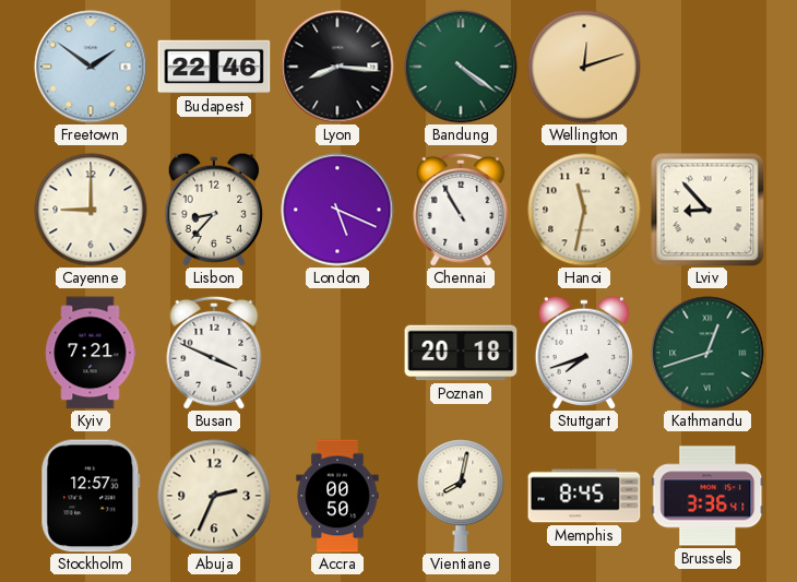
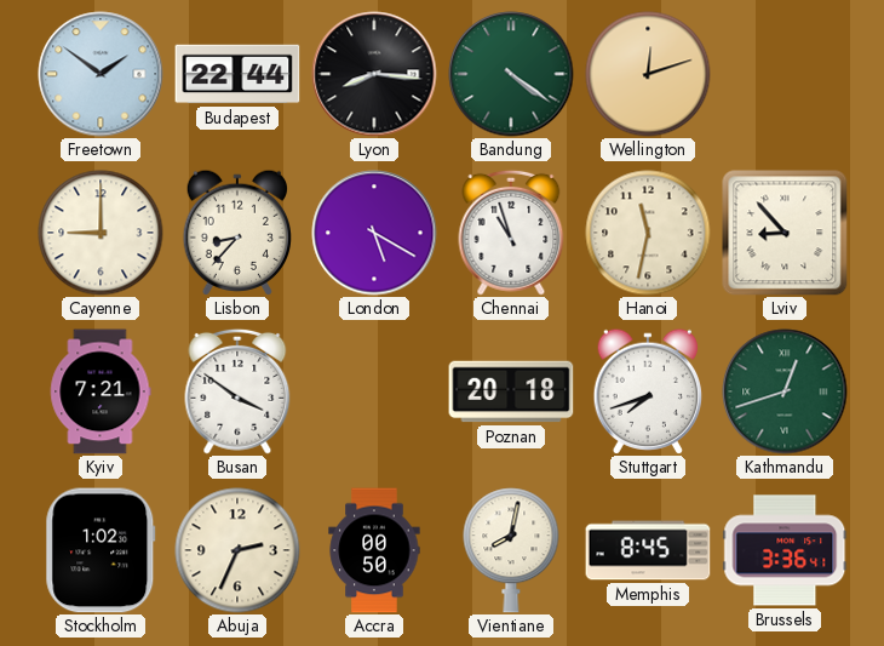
Budapest: 22:46 -> 22:44 (237, 74)
London: 5:19 -> 5:20 (374, 233)
Chennai: 10:55 -> 10:57 (511, 233)
Busan: 3:49 -> 3:51 (237, 391)
Stockholm: 12:57 -> 1:02 (101, 550)
